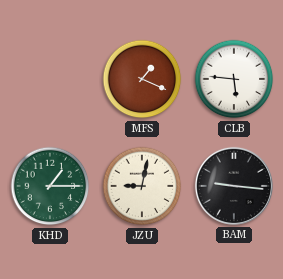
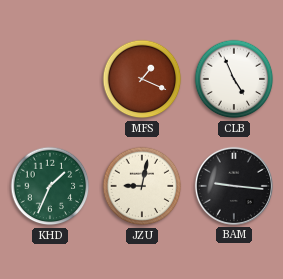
CLB: 5:46 -> 4:56 (234, 79)
KHD: 1:15 -> 1:34 (50, 186)
